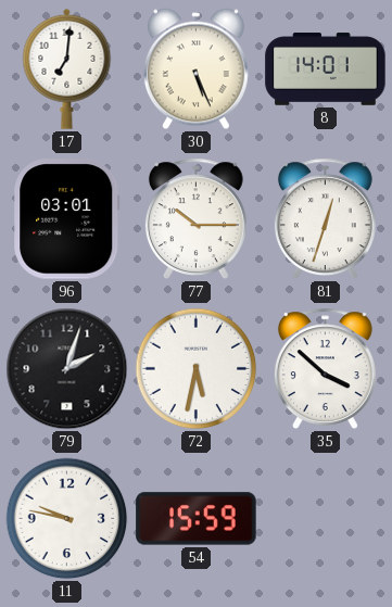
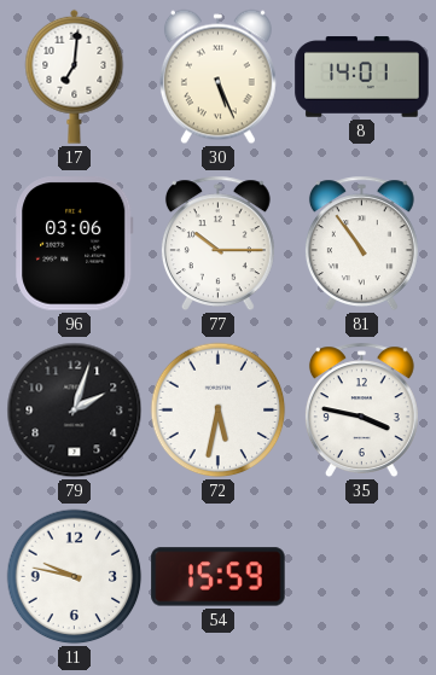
96: 03:01 -> 03:06 (75, 244)
81: 12:33 -> 10:54 (361, 243)
35: 3:52 -> 3:47 (361, 409)
